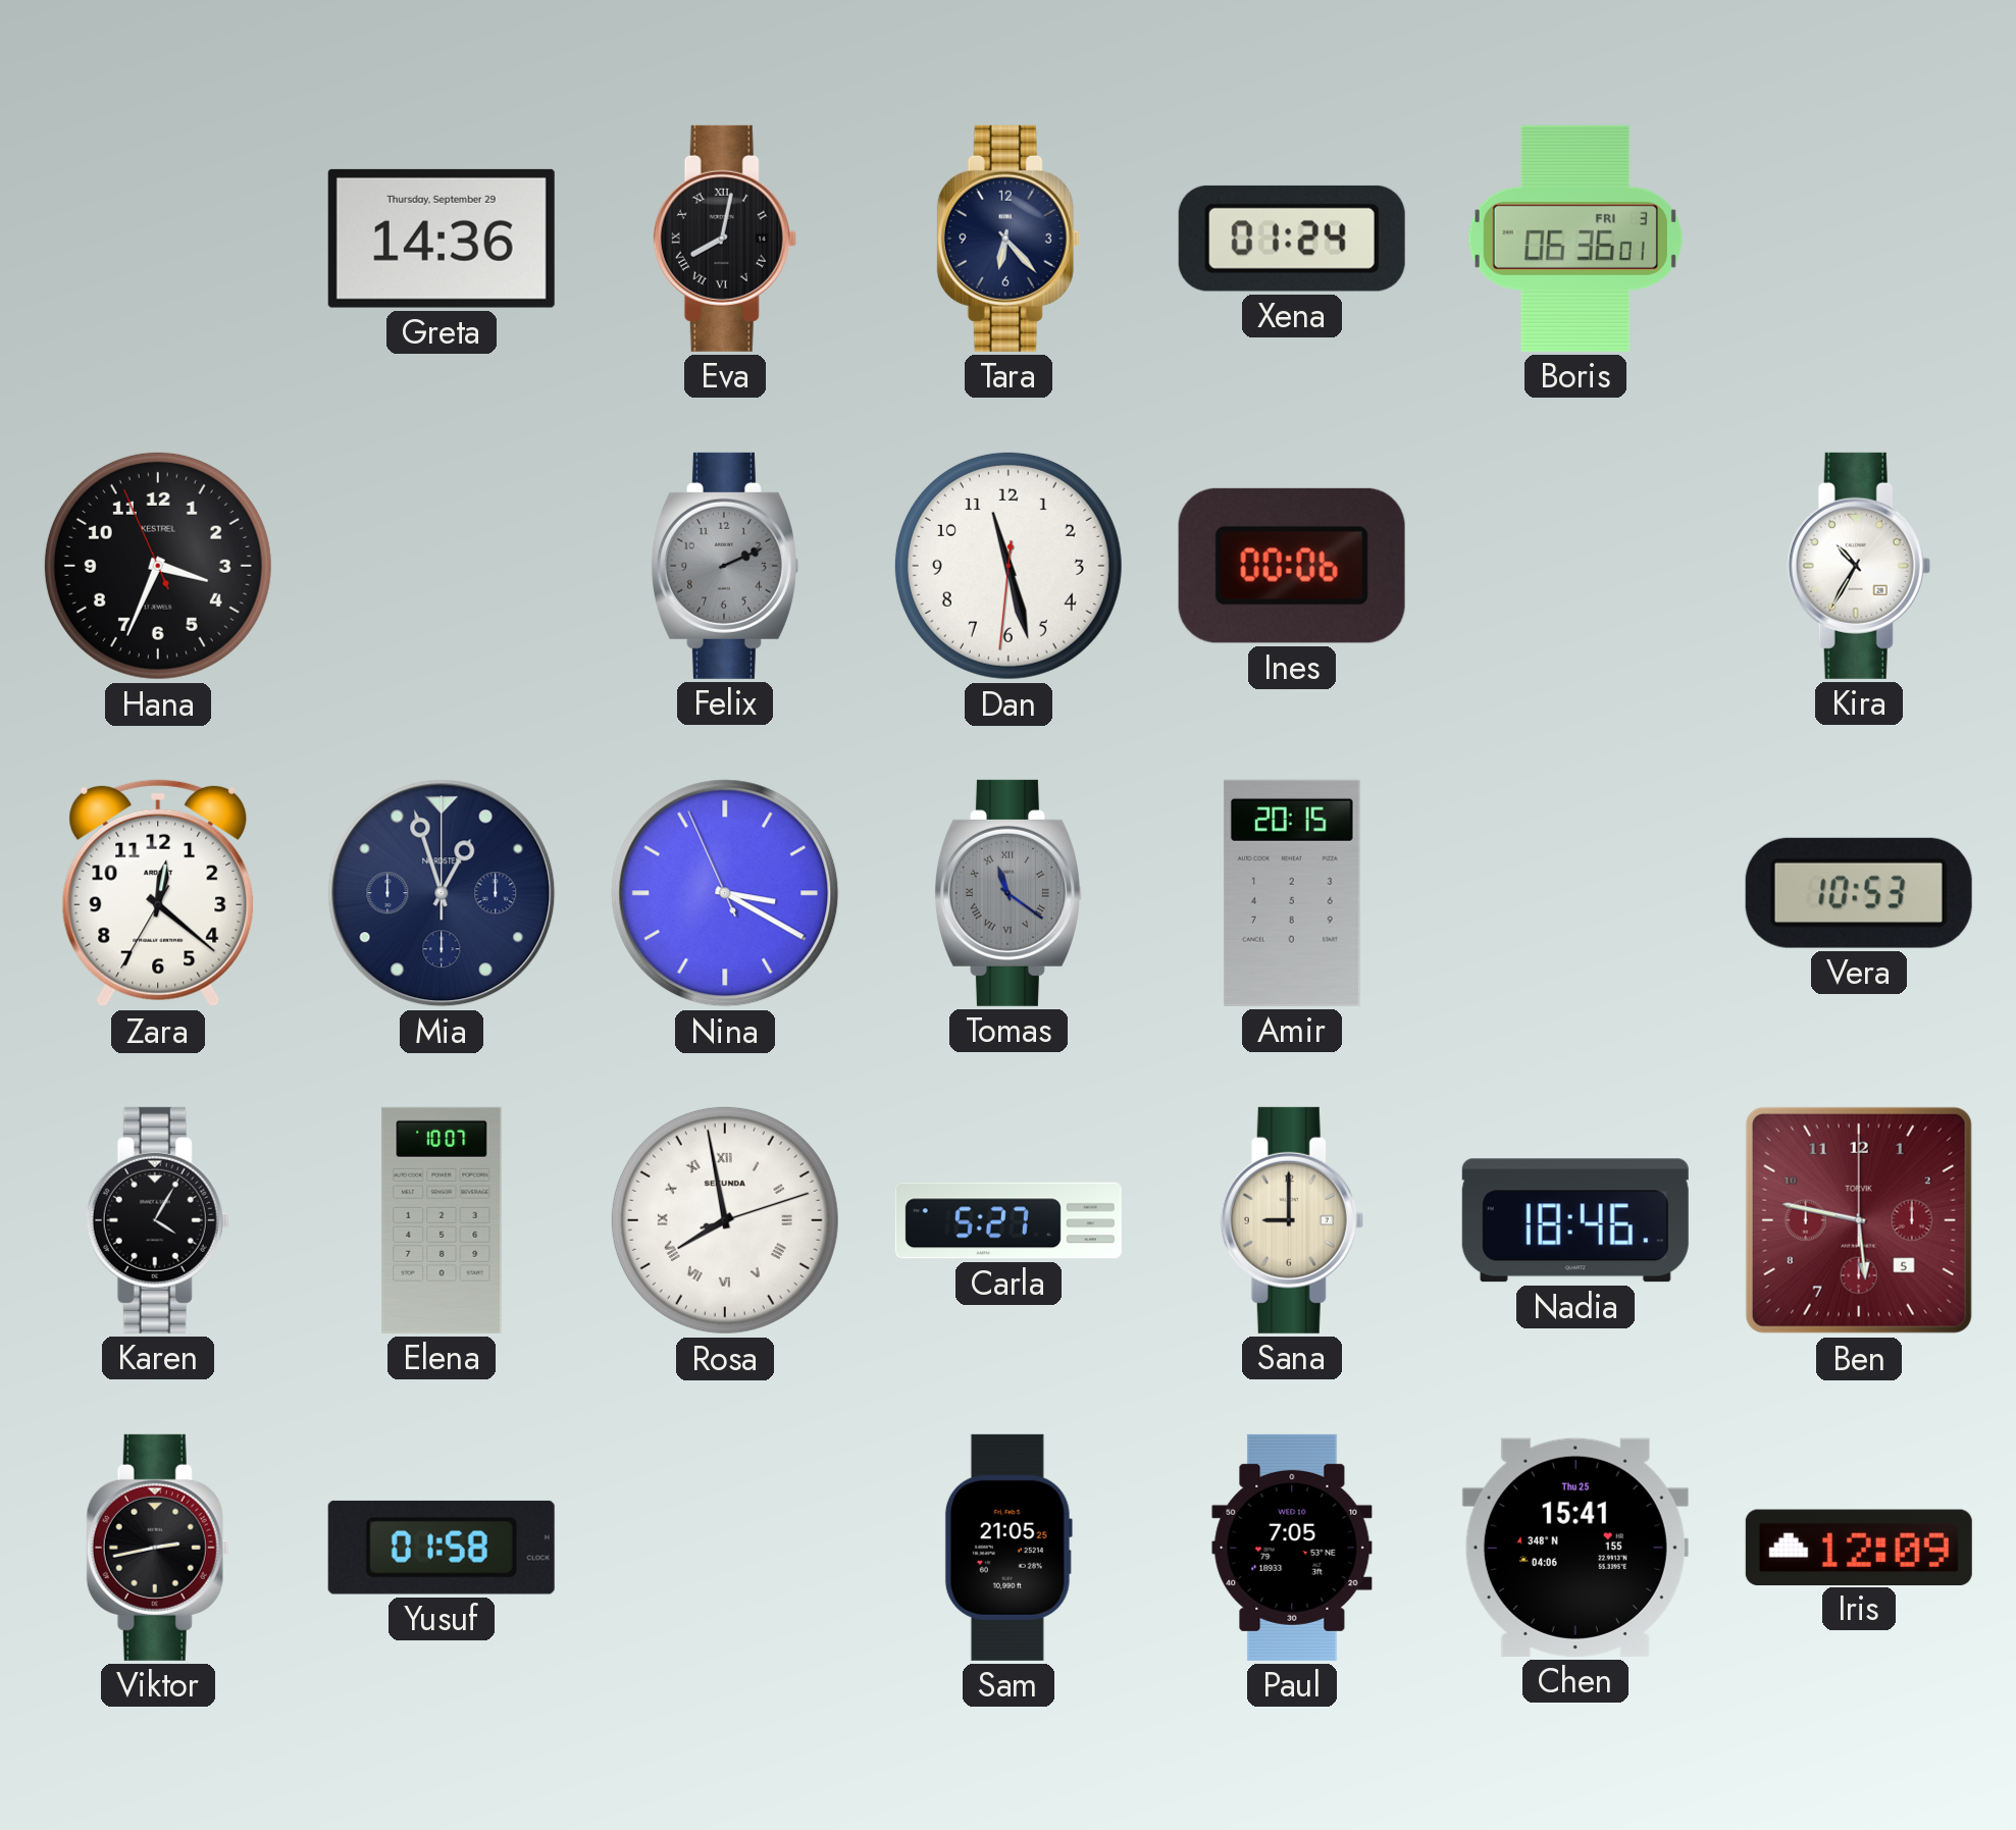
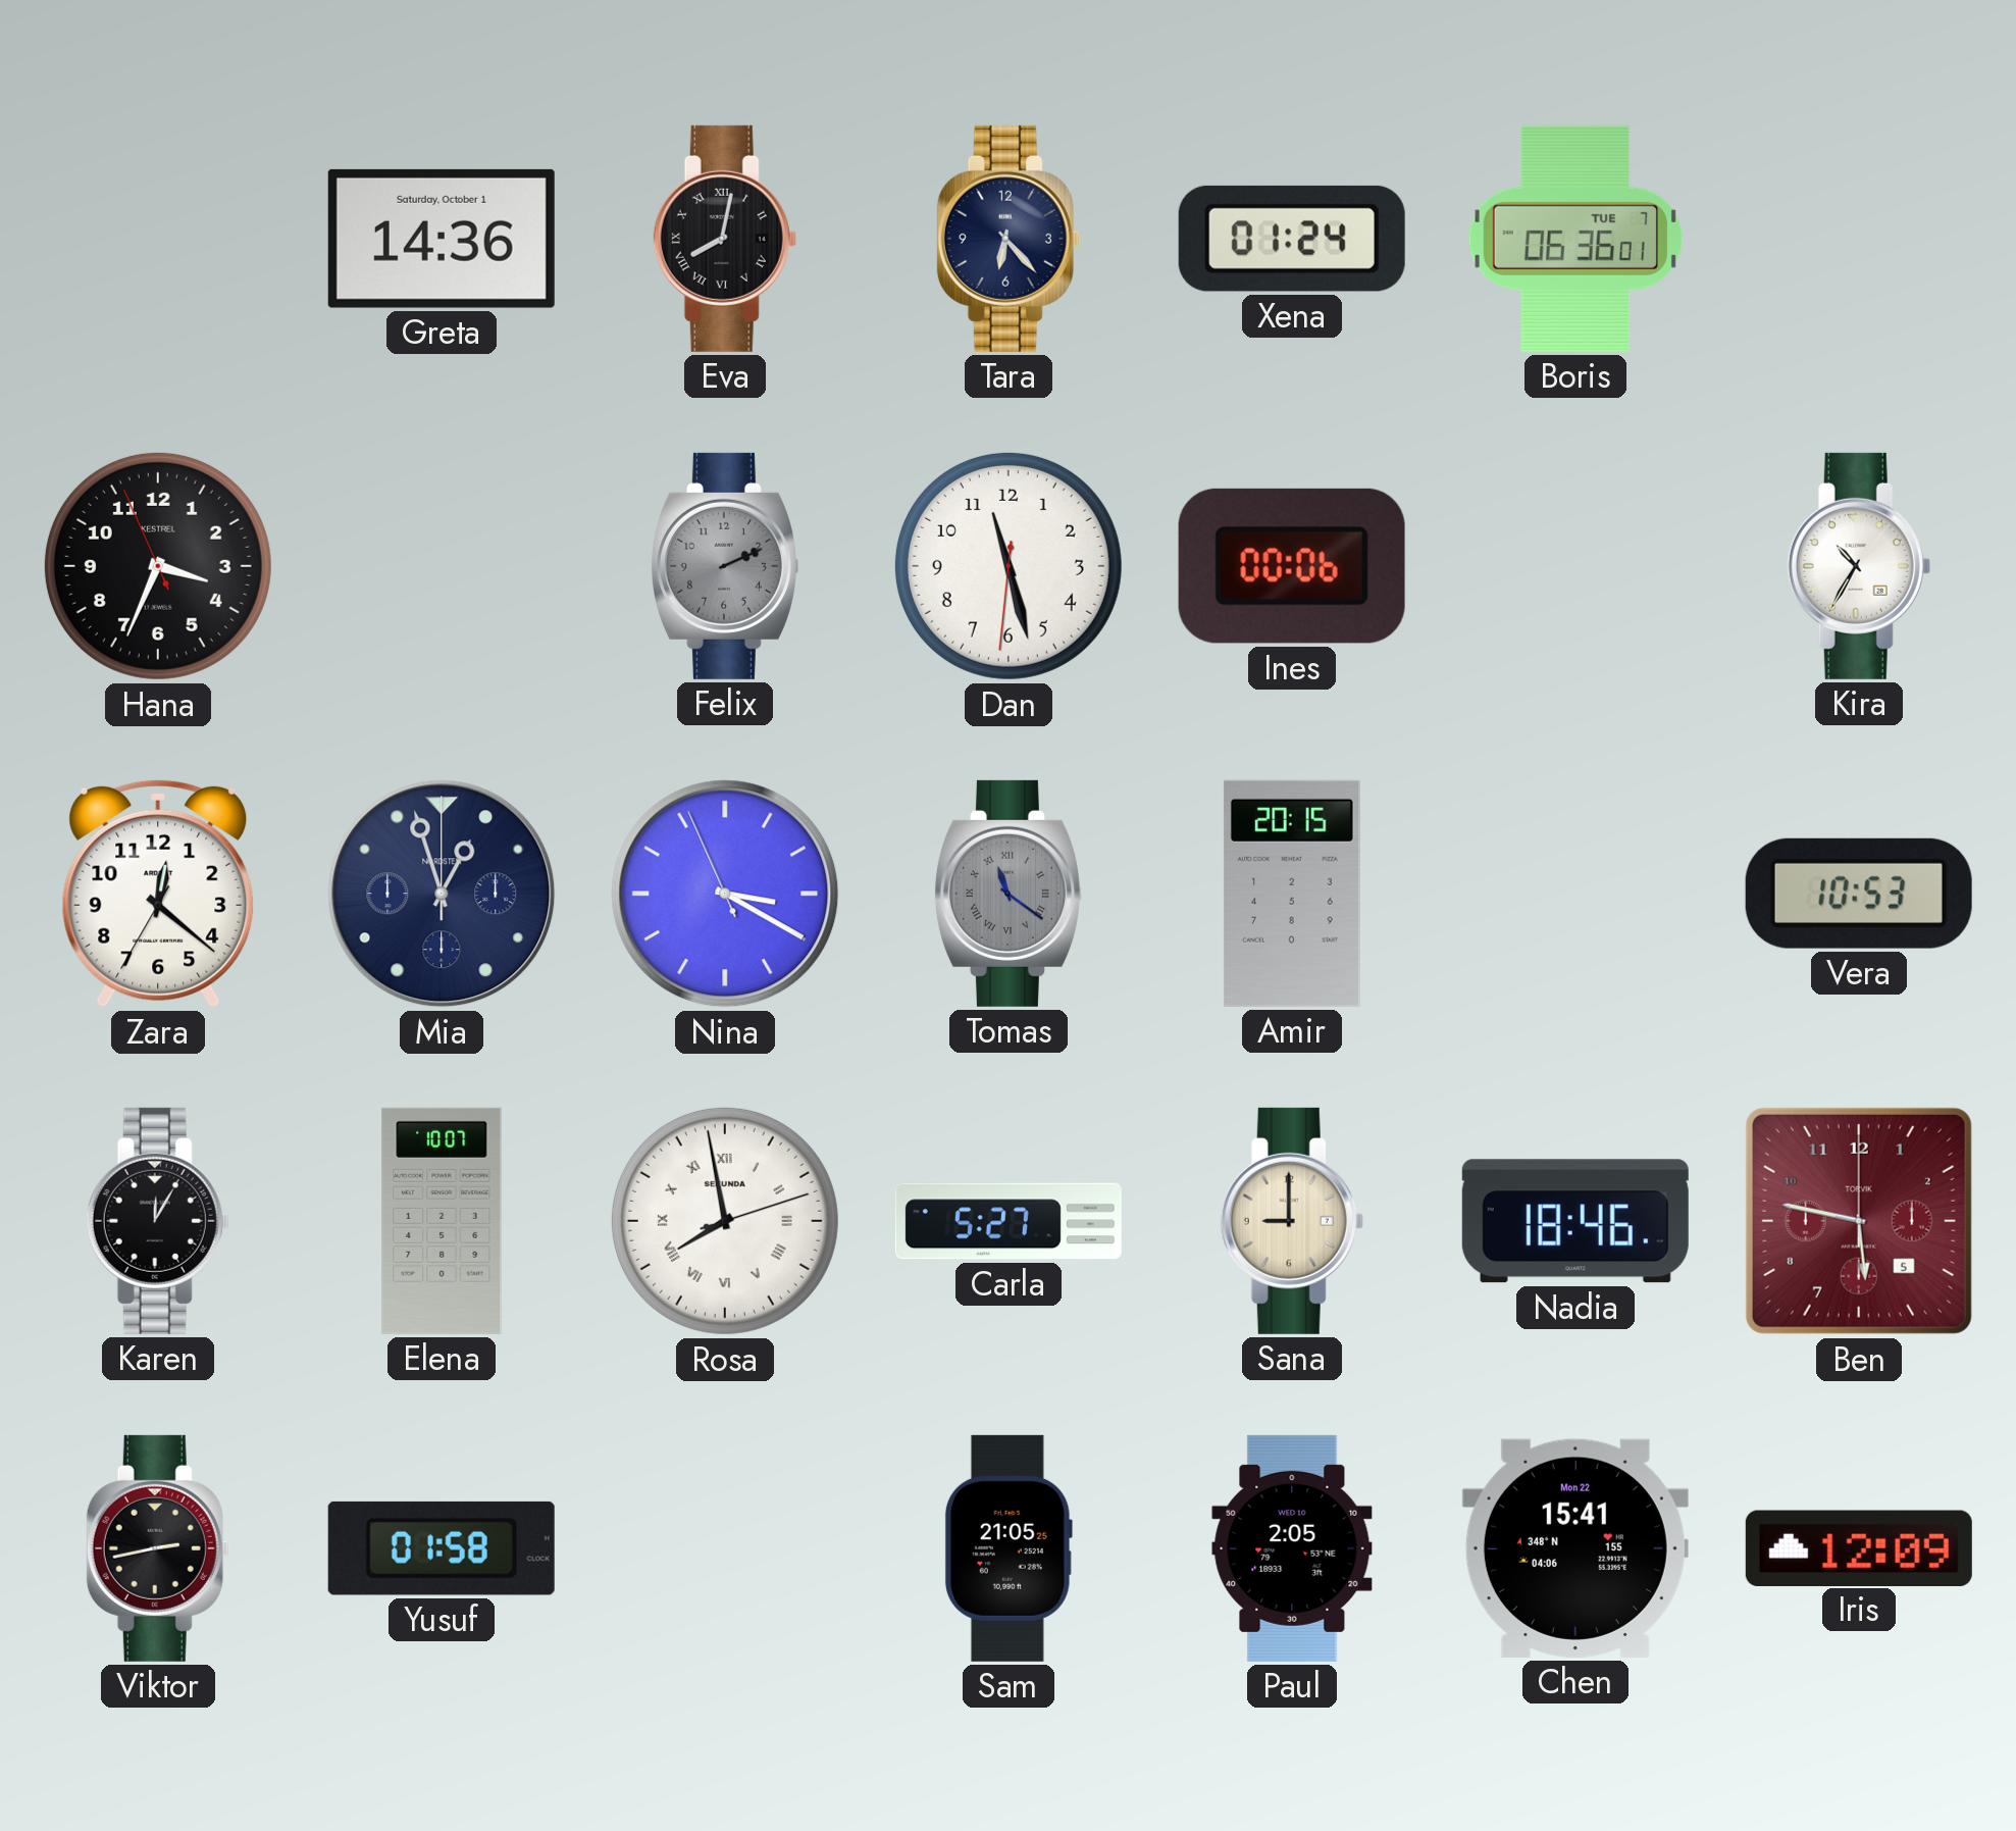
Greta date: Thursday, September 29 -> Saturday, October 1 (442, 239)
Boris date: FRI 3 -> TUE 7 (1575, 239)
Karen: 4:05 -> 12:05 (158, 1221)
Paul: 7:05 -> 2:05 (1292, 1548)
Chen date: Thu 25 -> Mon 22 (1575, 1548)
